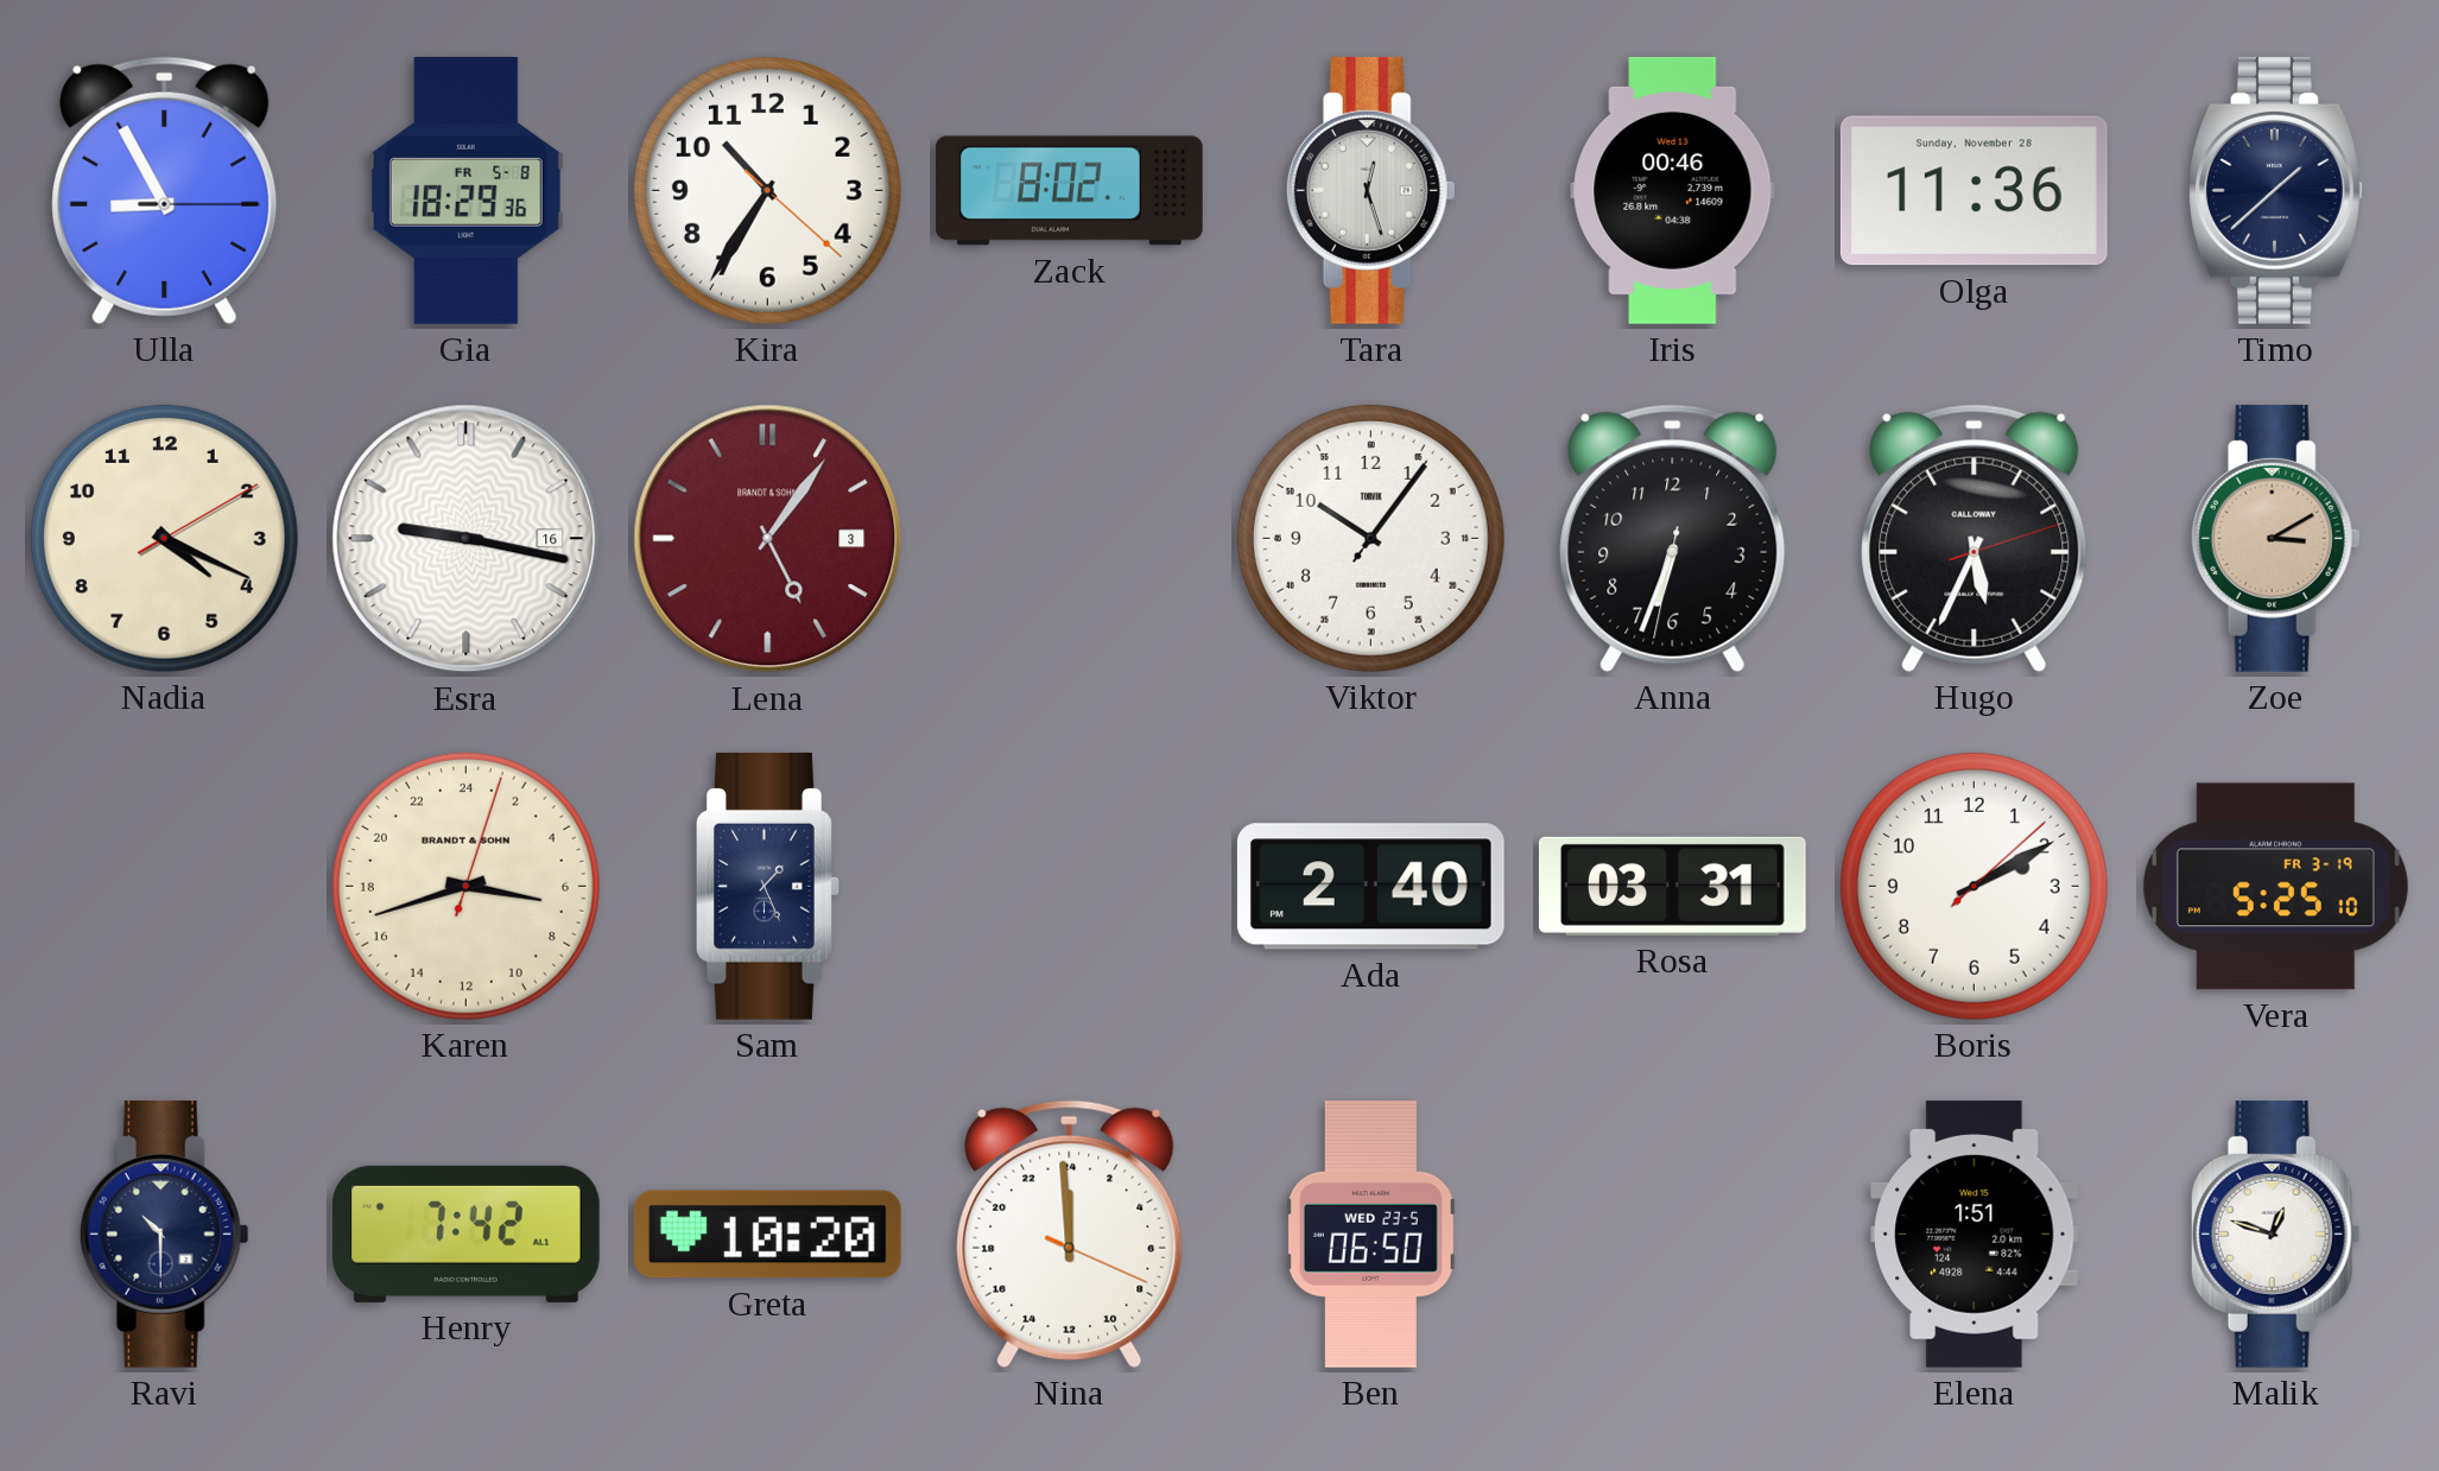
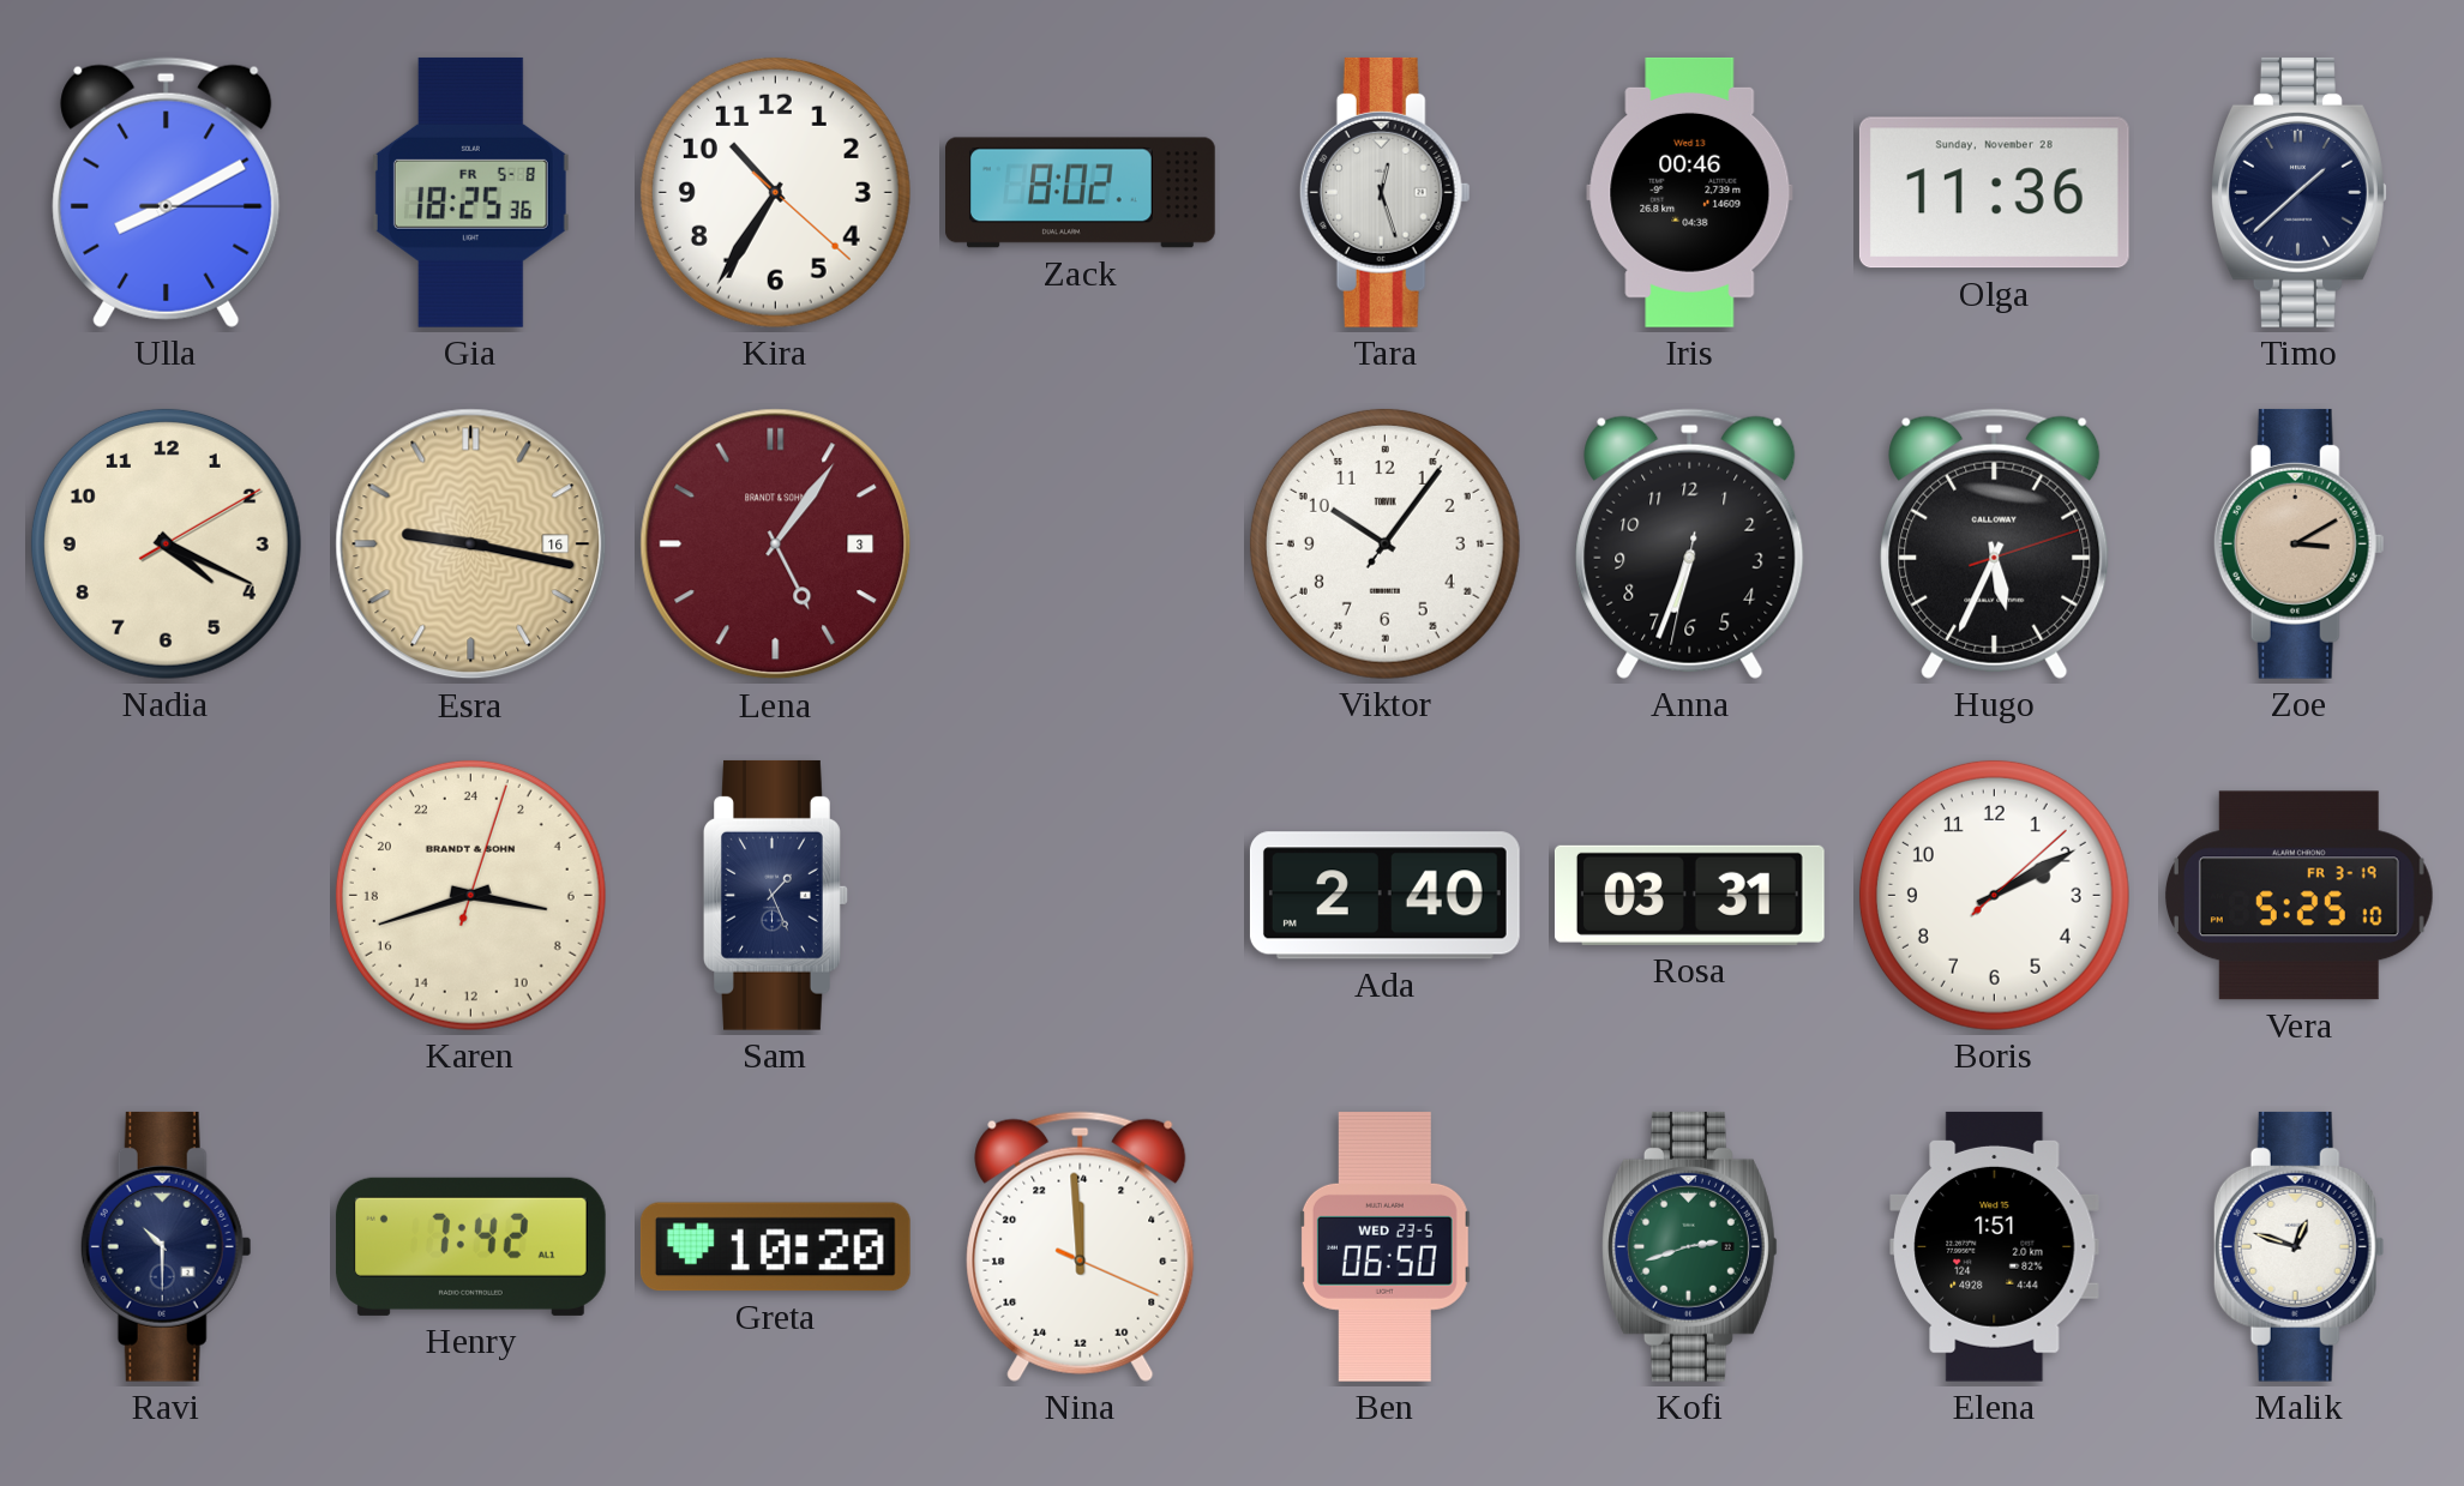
Ulla: 8:55 -> 8:10 (167, 192)
Gia: 18:29 -> 18:25 (470, 192)
Esra dial: white -> champagne (471, 545)
Kofi: none -> 2:42 (1690, 1246)
